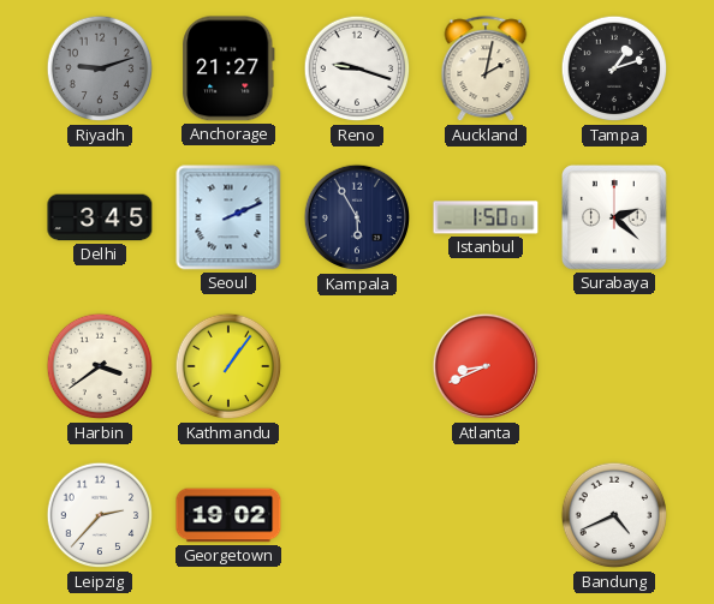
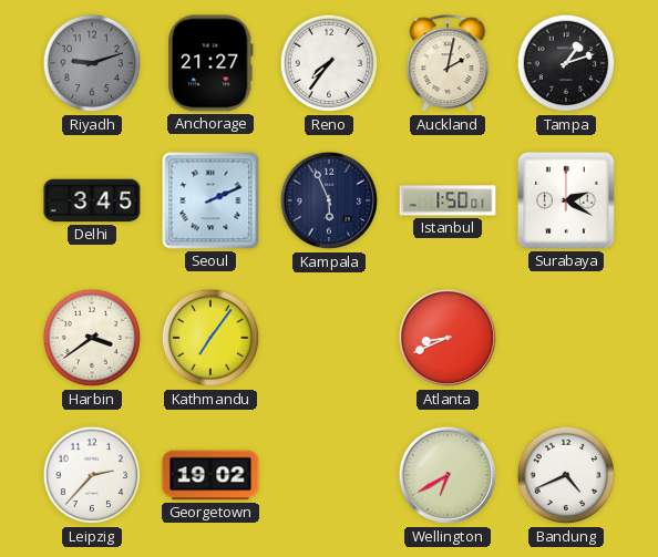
Reno: 9:18 -> 7:36 (329, 63)
Kampala: 5:55 -> 5:56 (329, 200)
Surabaya: 2:22 -> 2:20 (567, 202)
Kathmandu: 1:06 -> 7:06 (210, 338)
Wellington: none -> 6:40 (448, 475)
